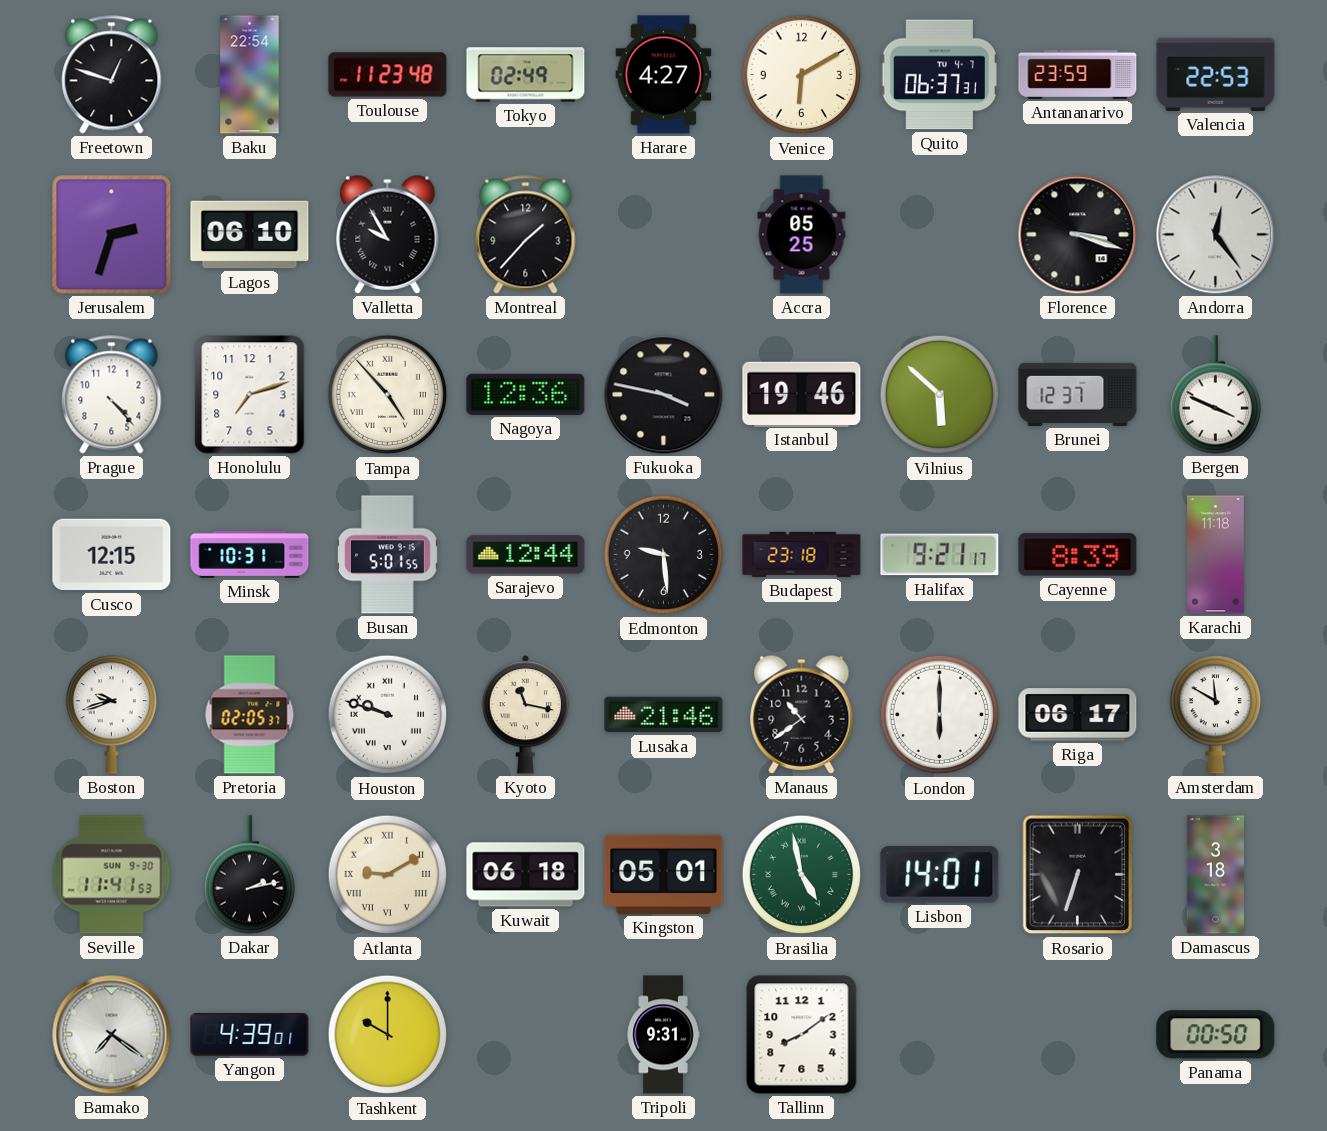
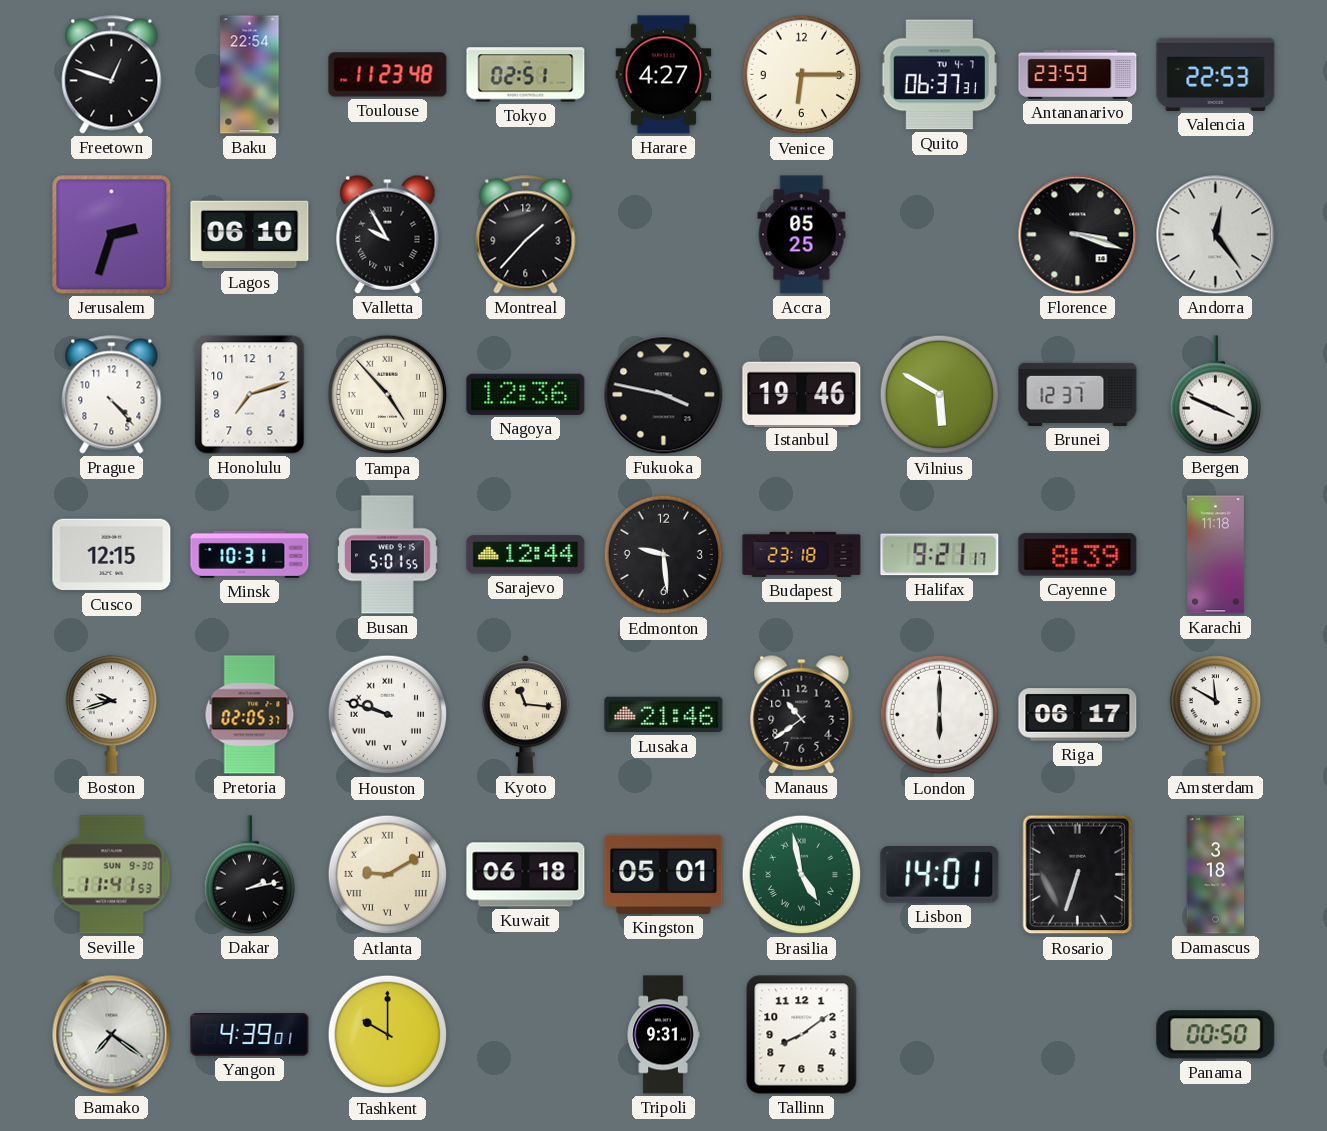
Tokyo: 02:49 -> 02:51 (526, 75)
Venice: 6:10 -> 6:15 (802, 75)
Vilnius: 5:52 -> 5:50 (940, 395)
Kyoto: 11:17 -> 11:16 (526, 715)
